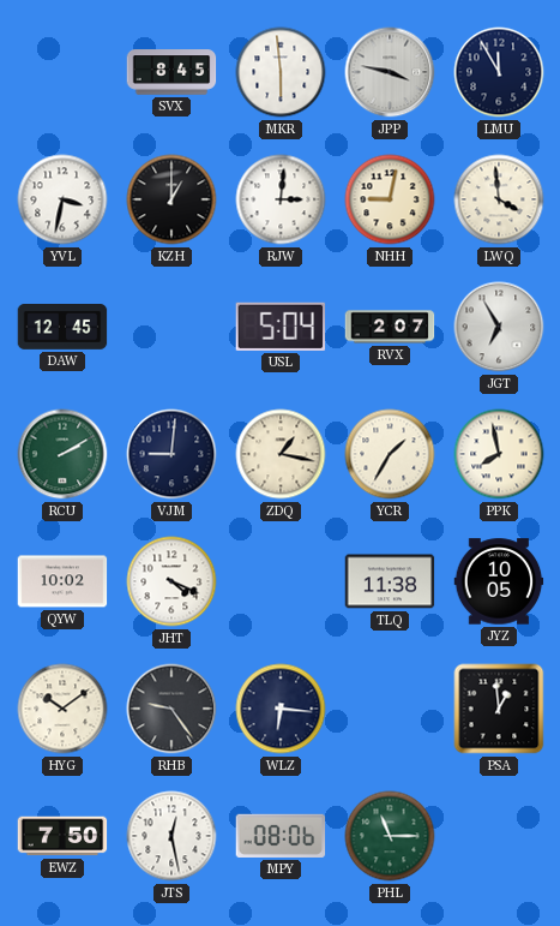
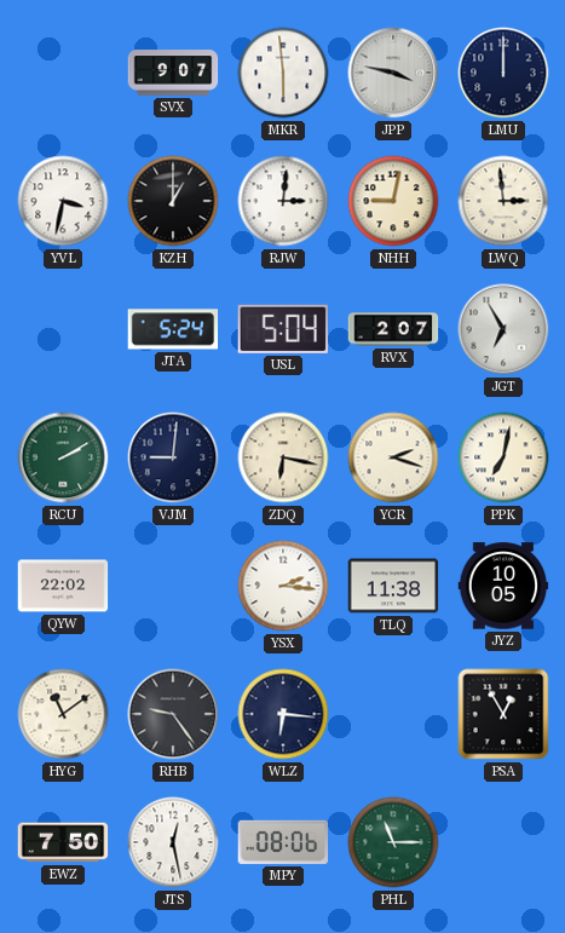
SVX: 8:45 -> 9:07 (173, 73)
LMU: 11:55 -> 12:00 (503, 73)
LWQ: 3:59 -> 2:59 (503, 201)
DAW: 12:45 -> none (62, 328)
JTA: none -> 5:24 (173, 329)
ZDQ: 1:17 -> 6:17 (283, 457)
YCR: 1:35 -> 2:18 (393, 457)
PPK: 7:58 -> 7:02 (503, 457)
QYW: 10:02 -> 22:02 (63, 586)
JHT: 4:19 -> none (171, 581)
YSX: none -> 2:16 (283, 586)
HYG: 10:09 -> 11:09 (63, 714)
PSA: 12:59 -> 12:55 (503, 714)
